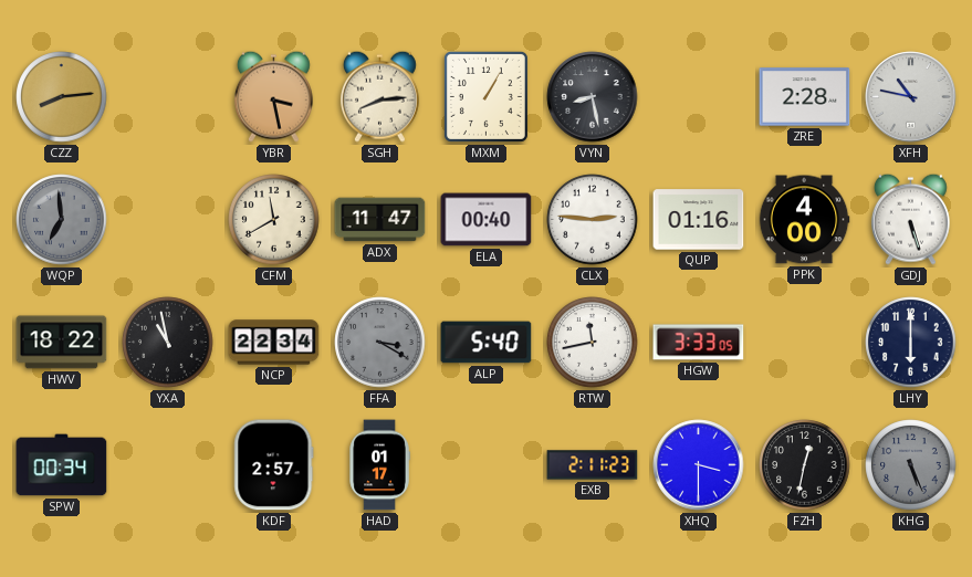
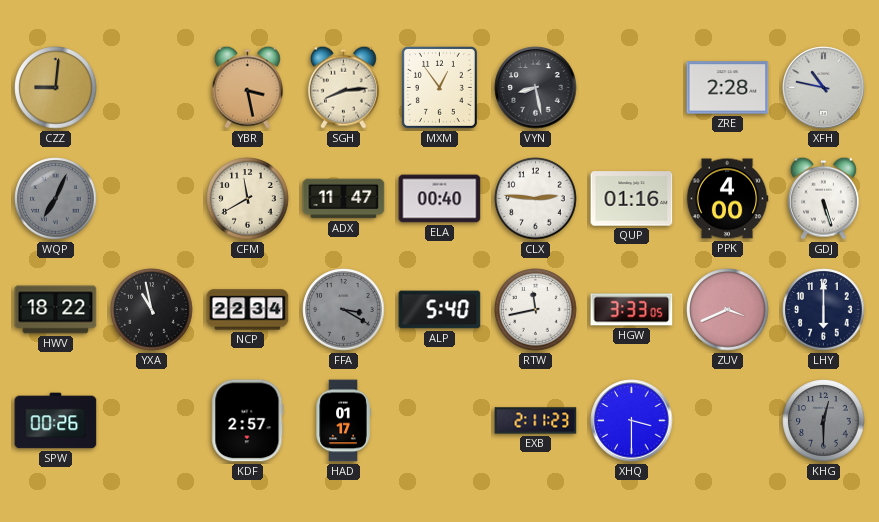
CZZ: 8:14 -> 9:01 (56, 88)
MXM: 1:05 -> 12:54 (439, 87)
WQP: 6:59 -> 7:04 (56, 199)
ZUV: none -> 3:41 (728, 310)
SPW: 00:34 -> 00:26 (56, 421)
FZH: 12:32 -> none (805, 465)
KHG: 5:26 -> 12:30 (824, 421)
